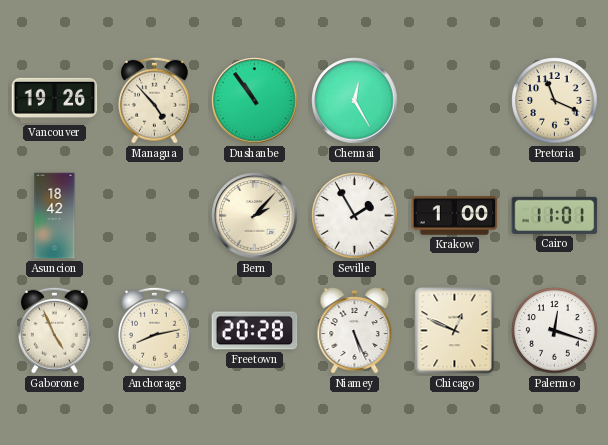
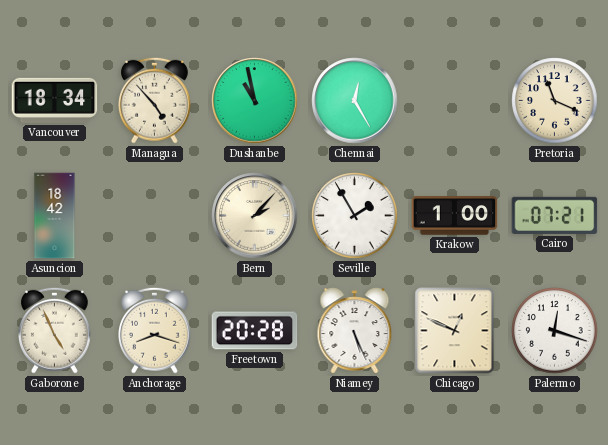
Vancouver: 19:26 -> 18:34 (55, 100)
Dushanbe: 10:54 -> 10:58 (255, 101)
Cairo: 11:01 -> 07:21 (555, 215)
Anchorage: 8:13 -> 8:18 (154, 330)
